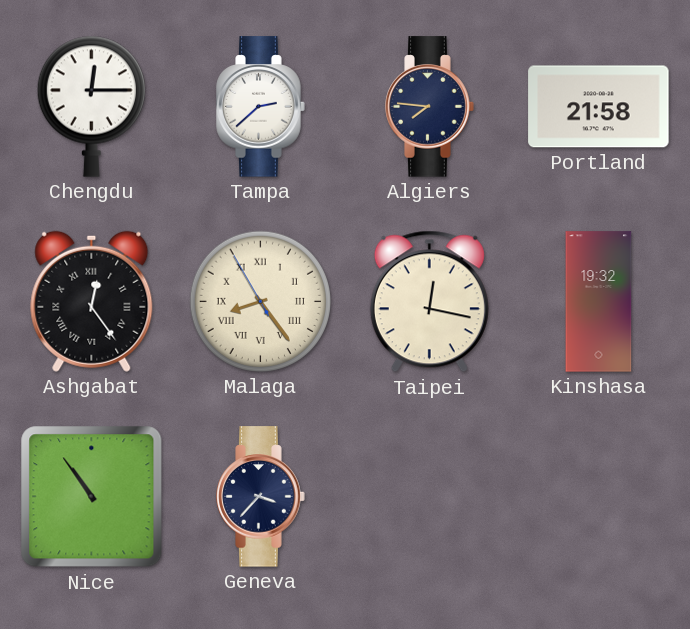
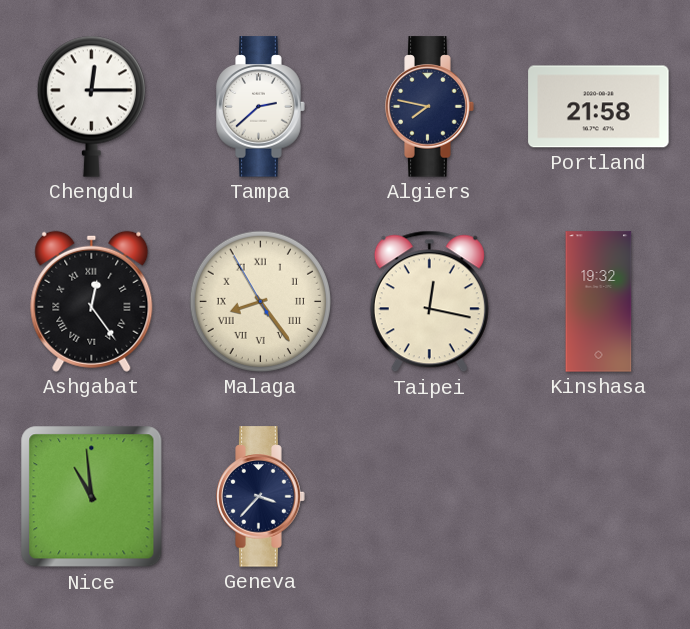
Algiers: 7:46 -> 7:47 (430, 107)
Nice: 10:54 -> 10:59 (92, 497)
